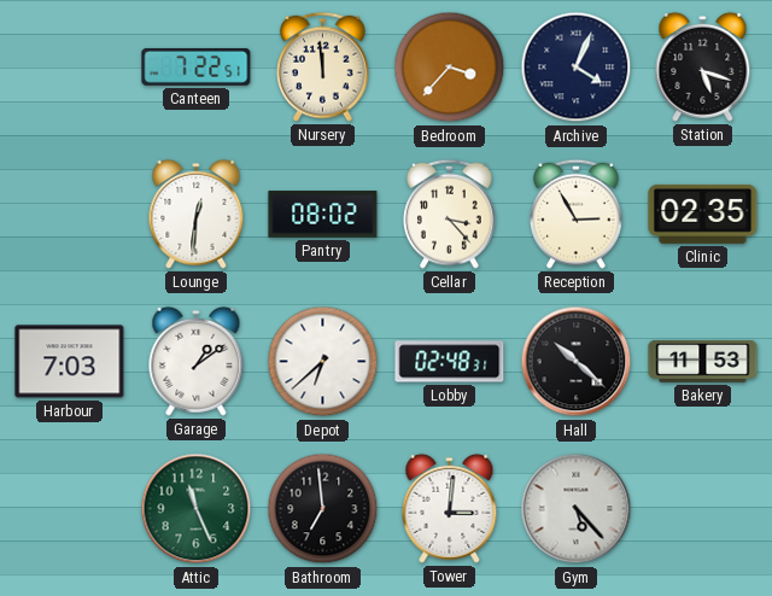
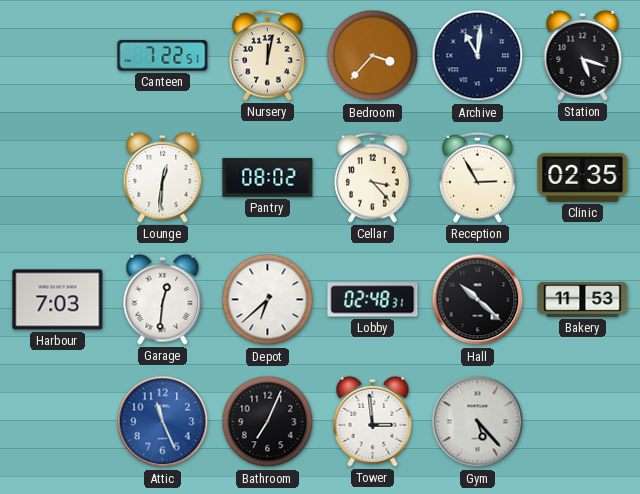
Nursery: 11:59 -> 12:02 (268, 55)
Archive: 4:04 -> 11:01 (478, 56)
Garage: 1:09 -> 12:31 (163, 299)
Attic dial: green -> blue (163, 422)
Bathroom: 6:59 -> 7:04 (268, 422)
Tower: 3:01 -> 2:59 (373, 421)
